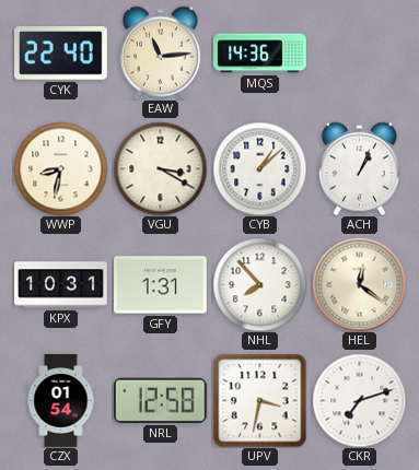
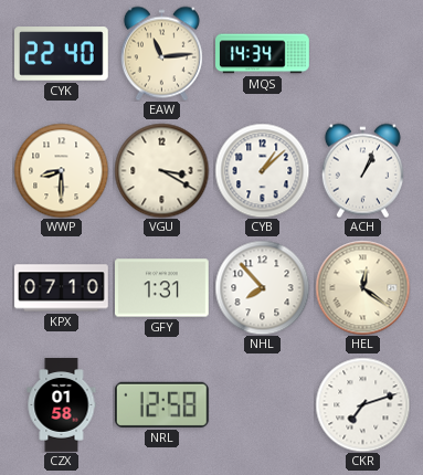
MQS: 14:36 -> 14:34 (263, 54)
WWP: 8:32 -> 8:30 (61, 170)
KPX: 10:31 -> 07:10 (62, 288)
CZX: 01:54 -> 01:58 (62, 405)
UPV: 3:32 -> none (259, 400)
